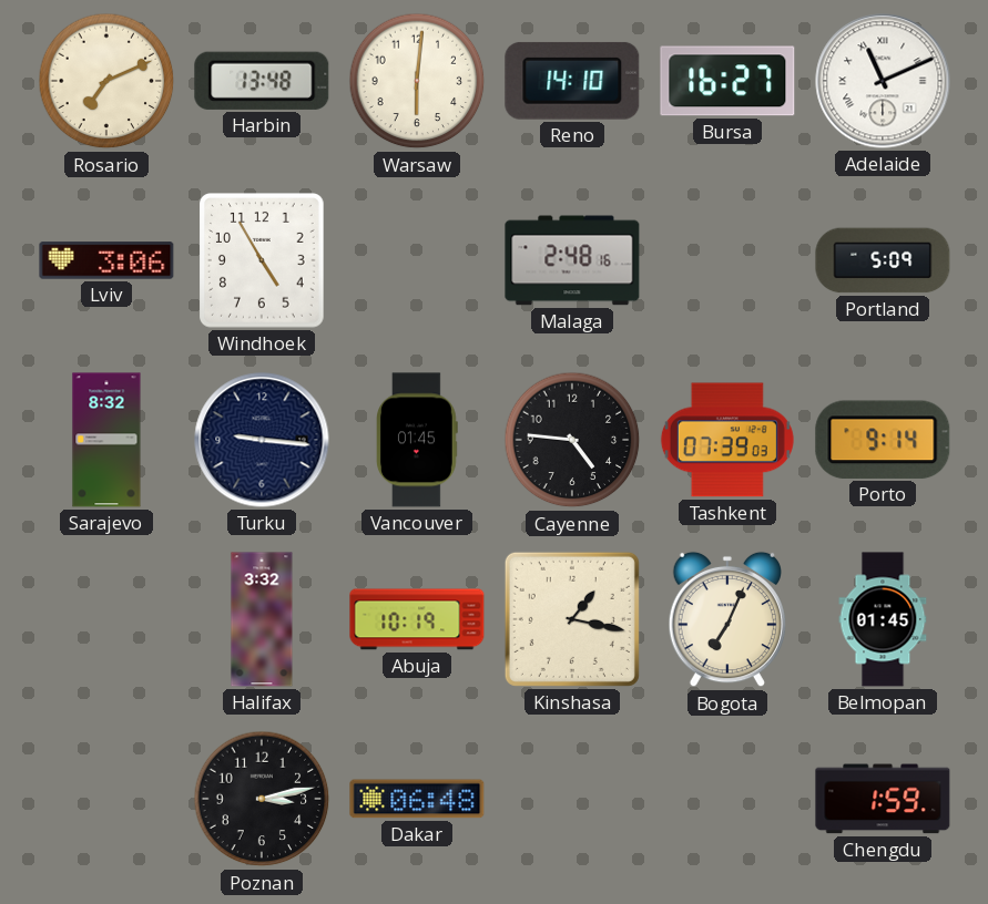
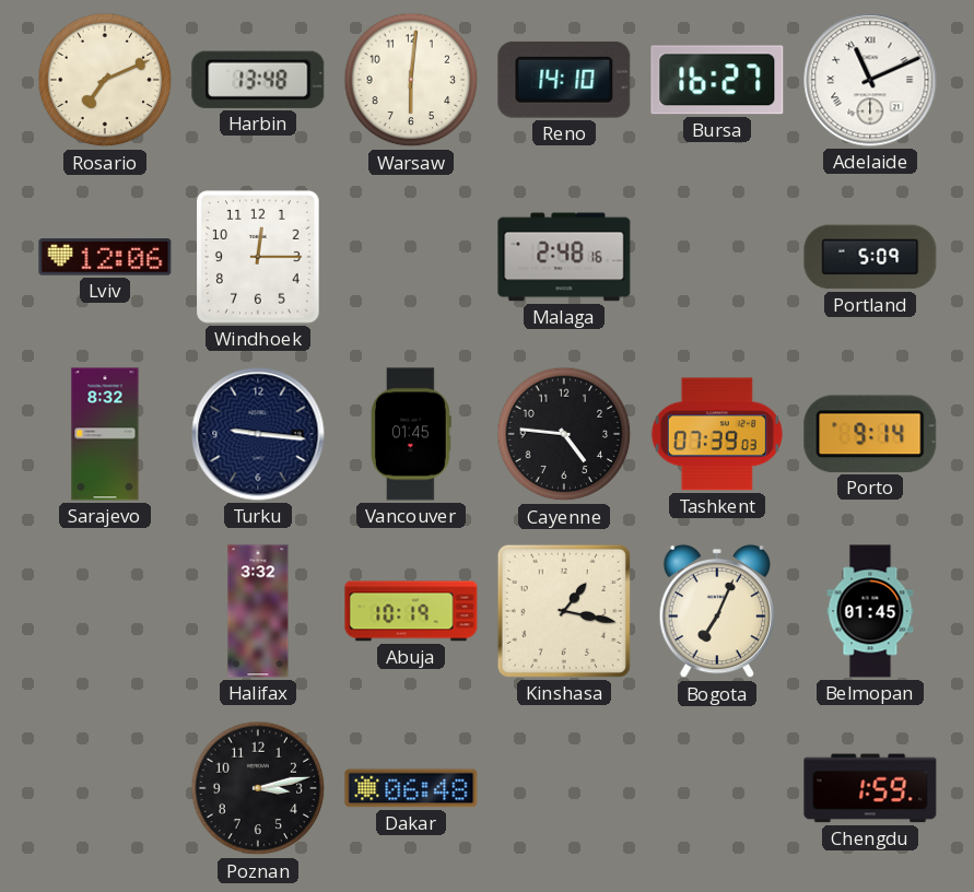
Lviv: 3:06 -> 12:06 (105, 257)
Windhoek: 4:55 -> 12:15 (259, 257)
